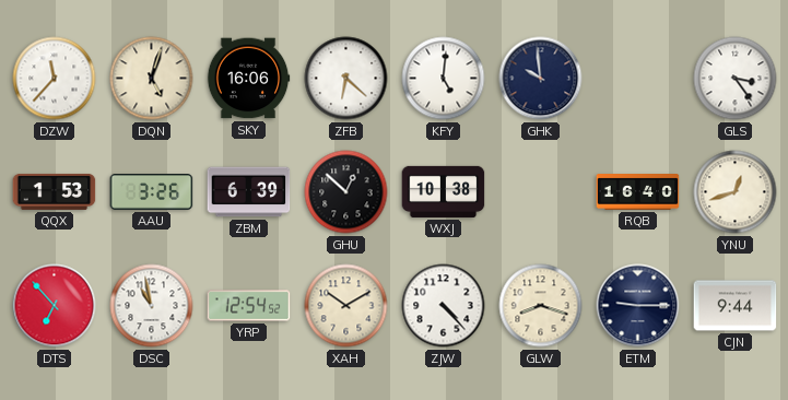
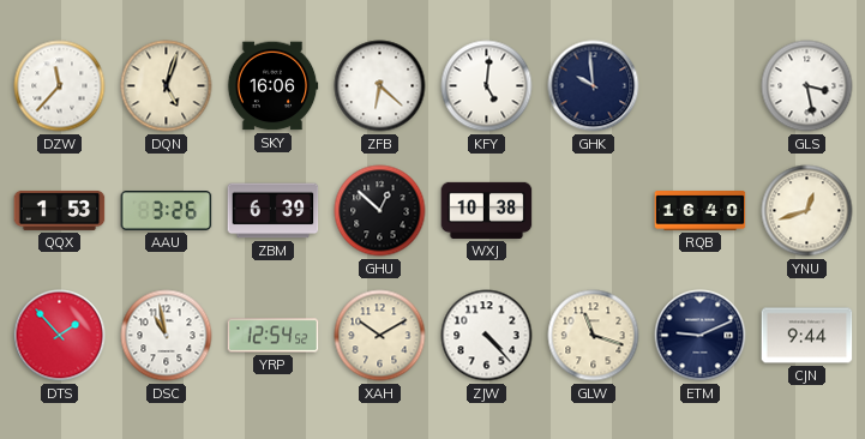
GLS: 3:24 -> 3:28 (807, 86)
DTS: 6:53 -> 1:53 (60, 336)
GLW: 8:18 -> 11:18 (594, 336)
ETM: 9:15 -> 9:11 (701, 336)
